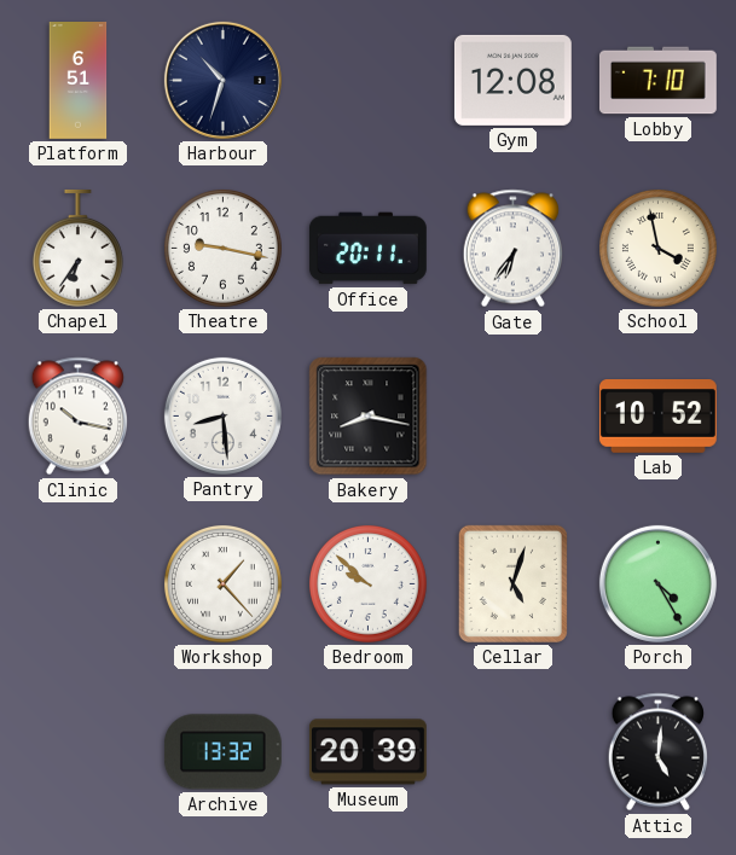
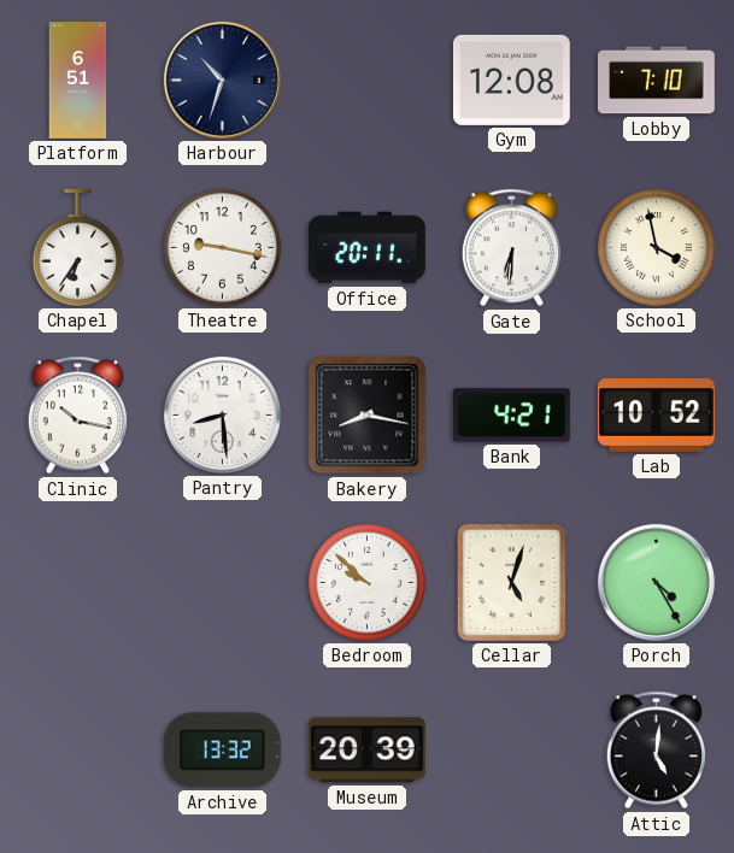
Gate: 6:36 -> 6:31 (511, 248)
Bank: none -> 4:21 (511, 416)
Workshop: 1:23 -> none (222, 583)
